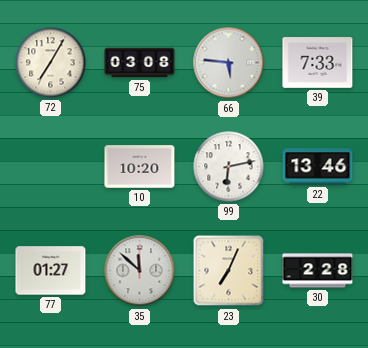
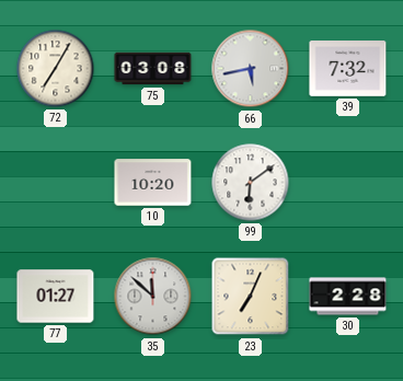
66: 5:46 -> 5:43 (251, 69)
39: 7:33 -> 7:32 (348, 69)
99: 6:13 -> 6:09 (251, 183)
22: 13:46 -> none (318, 167)
